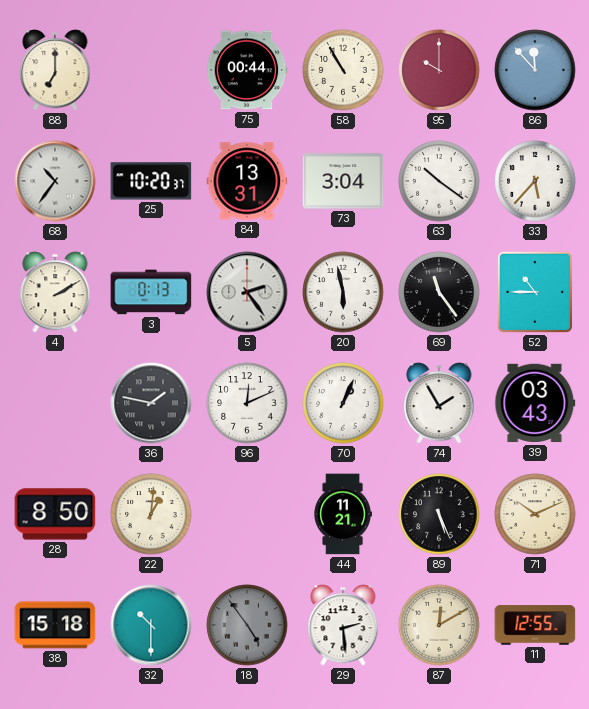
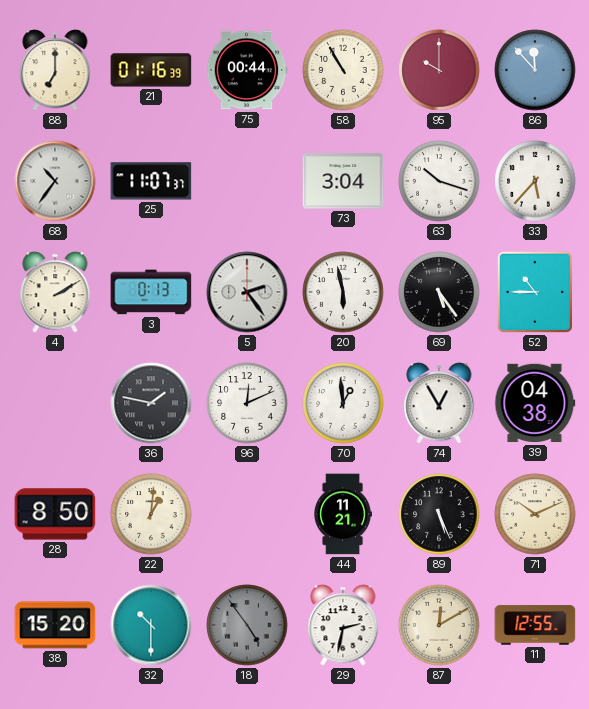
21: none -> 01:16 (151, 70)
25: 10:20 -> 11:07 (151, 181)
84: 13:31 -> none (247, 181)
63: 10:21 -> 10:18 (439, 181)
69: 11:24 -> 5:24 (439, 292)
70: 1:04 -> 12:59 (343, 403)
74: 1:55 -> 12:55 (439, 403)
39: 03:43 -> 04:38 (535, 403)
38: 15:18 -> 15:20 (55, 625)
29: 2:29 -> 2:32 (343, 625)
